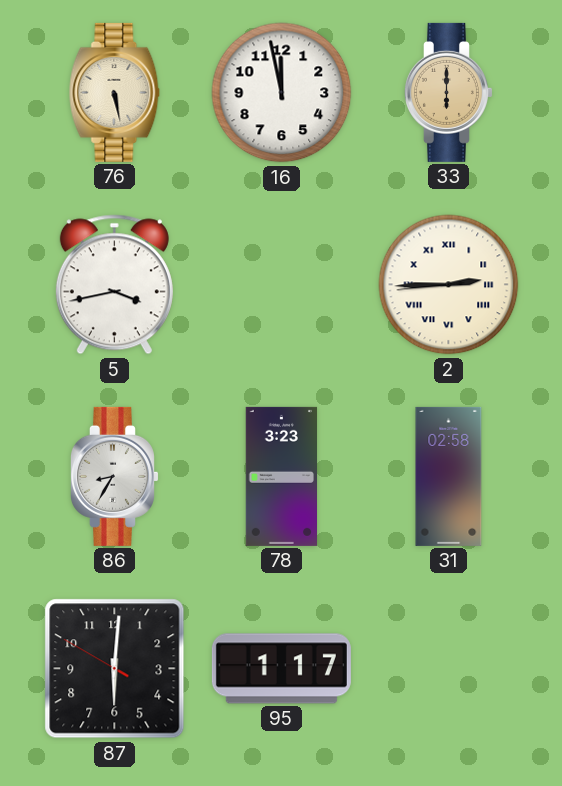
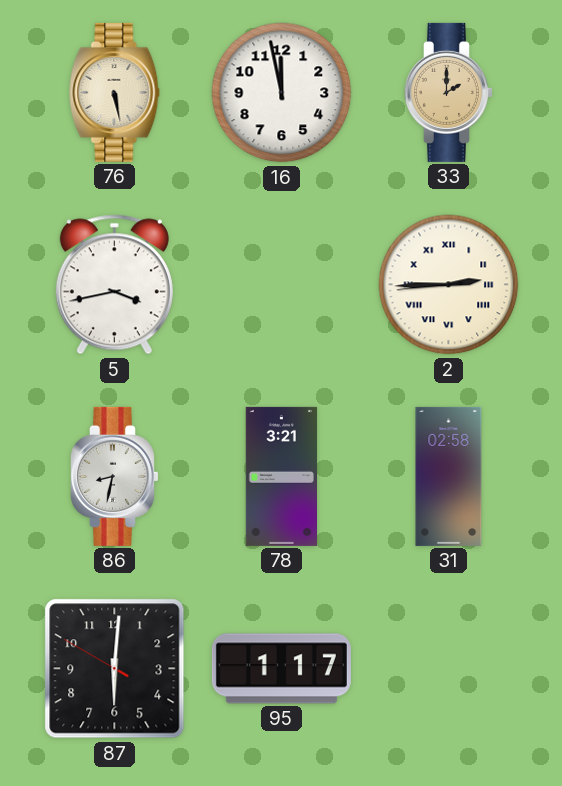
33: 6:00 -> 2:00 (448, 92)
86: 8:35 -> 8:32 (114, 476)
78: 3:23 -> 3:21 (282, 476)
